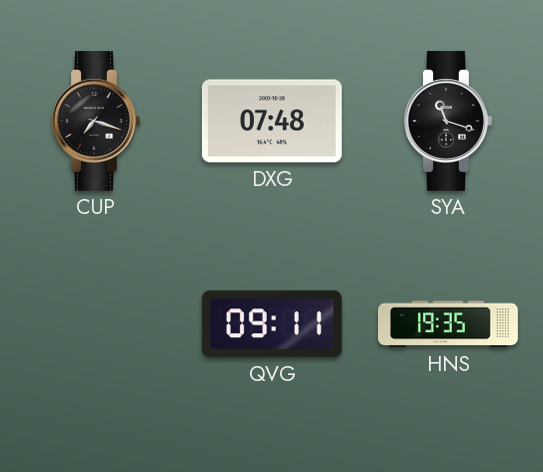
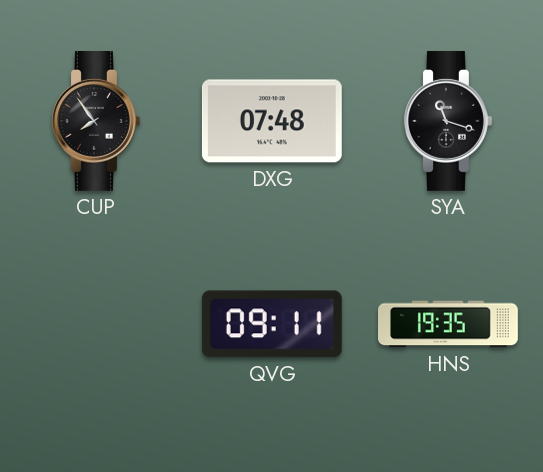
CUP: 7:18 -> 7:54 (96, 121)
